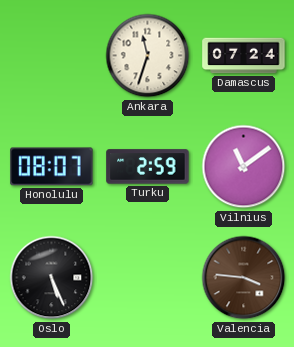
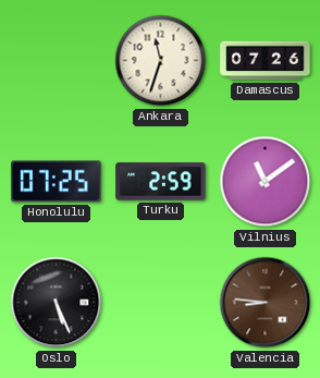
Damascus: 07:24 -> 07:26 (266, 61)
Honolulu: 08:07 -> 07:25 (57, 182)
Valencia: 3:46 -> 8:46 (266, 303)
